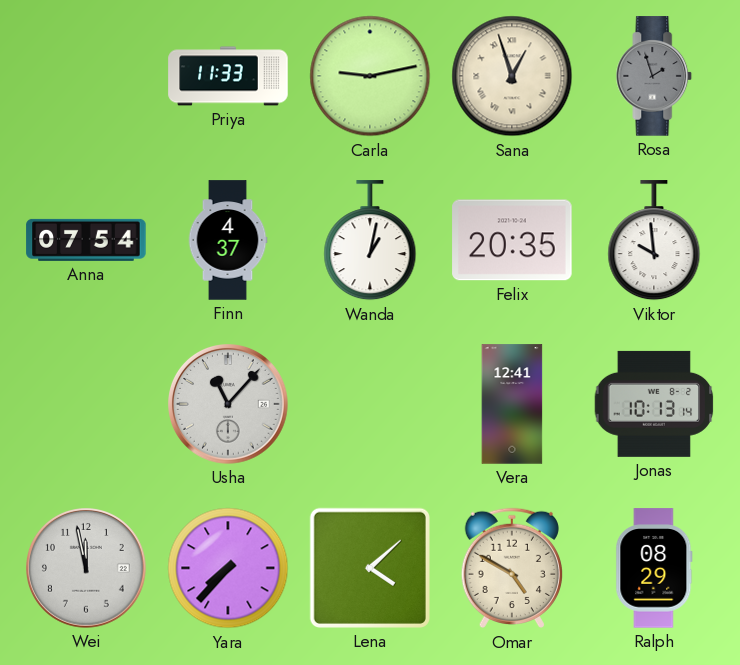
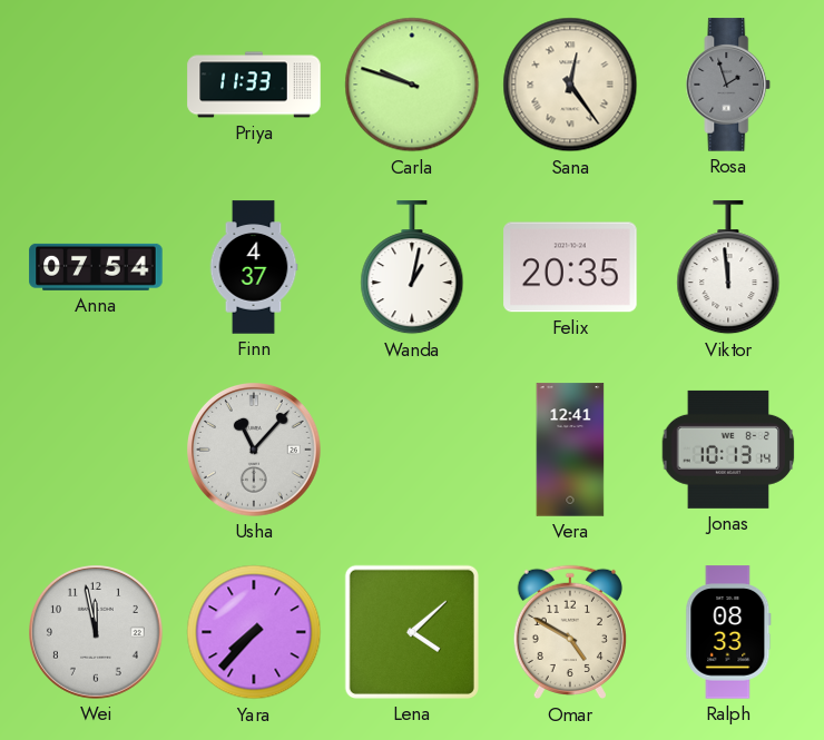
Carla: 9:13 -> 9:48 (412, 85)
Sana: 12:57 -> 12:24 (570, 85)
Viktor: 9:59 -> 11:59 (728, 268)
Ralph: 08:29 -> 08:33 (728, 632)
